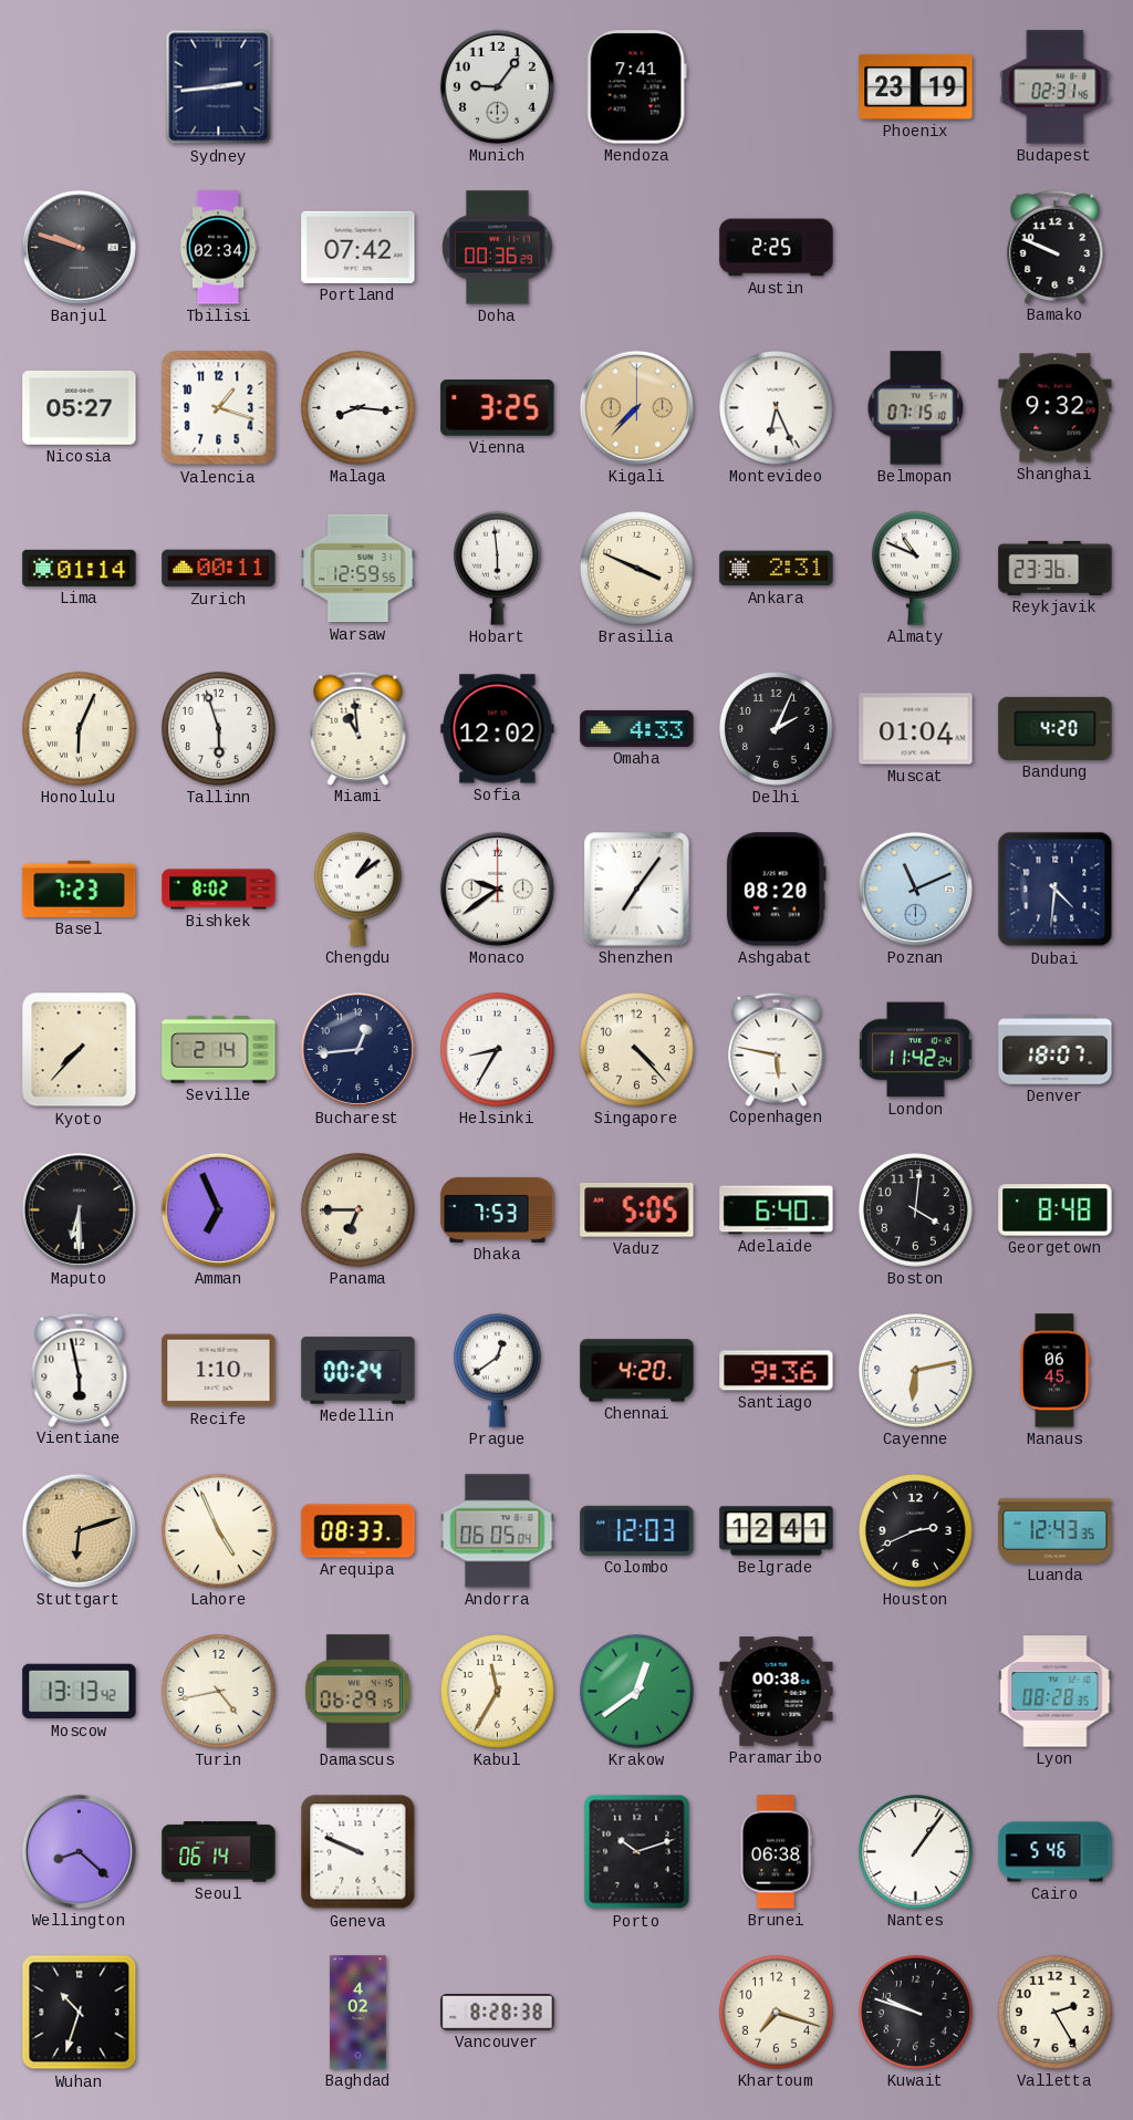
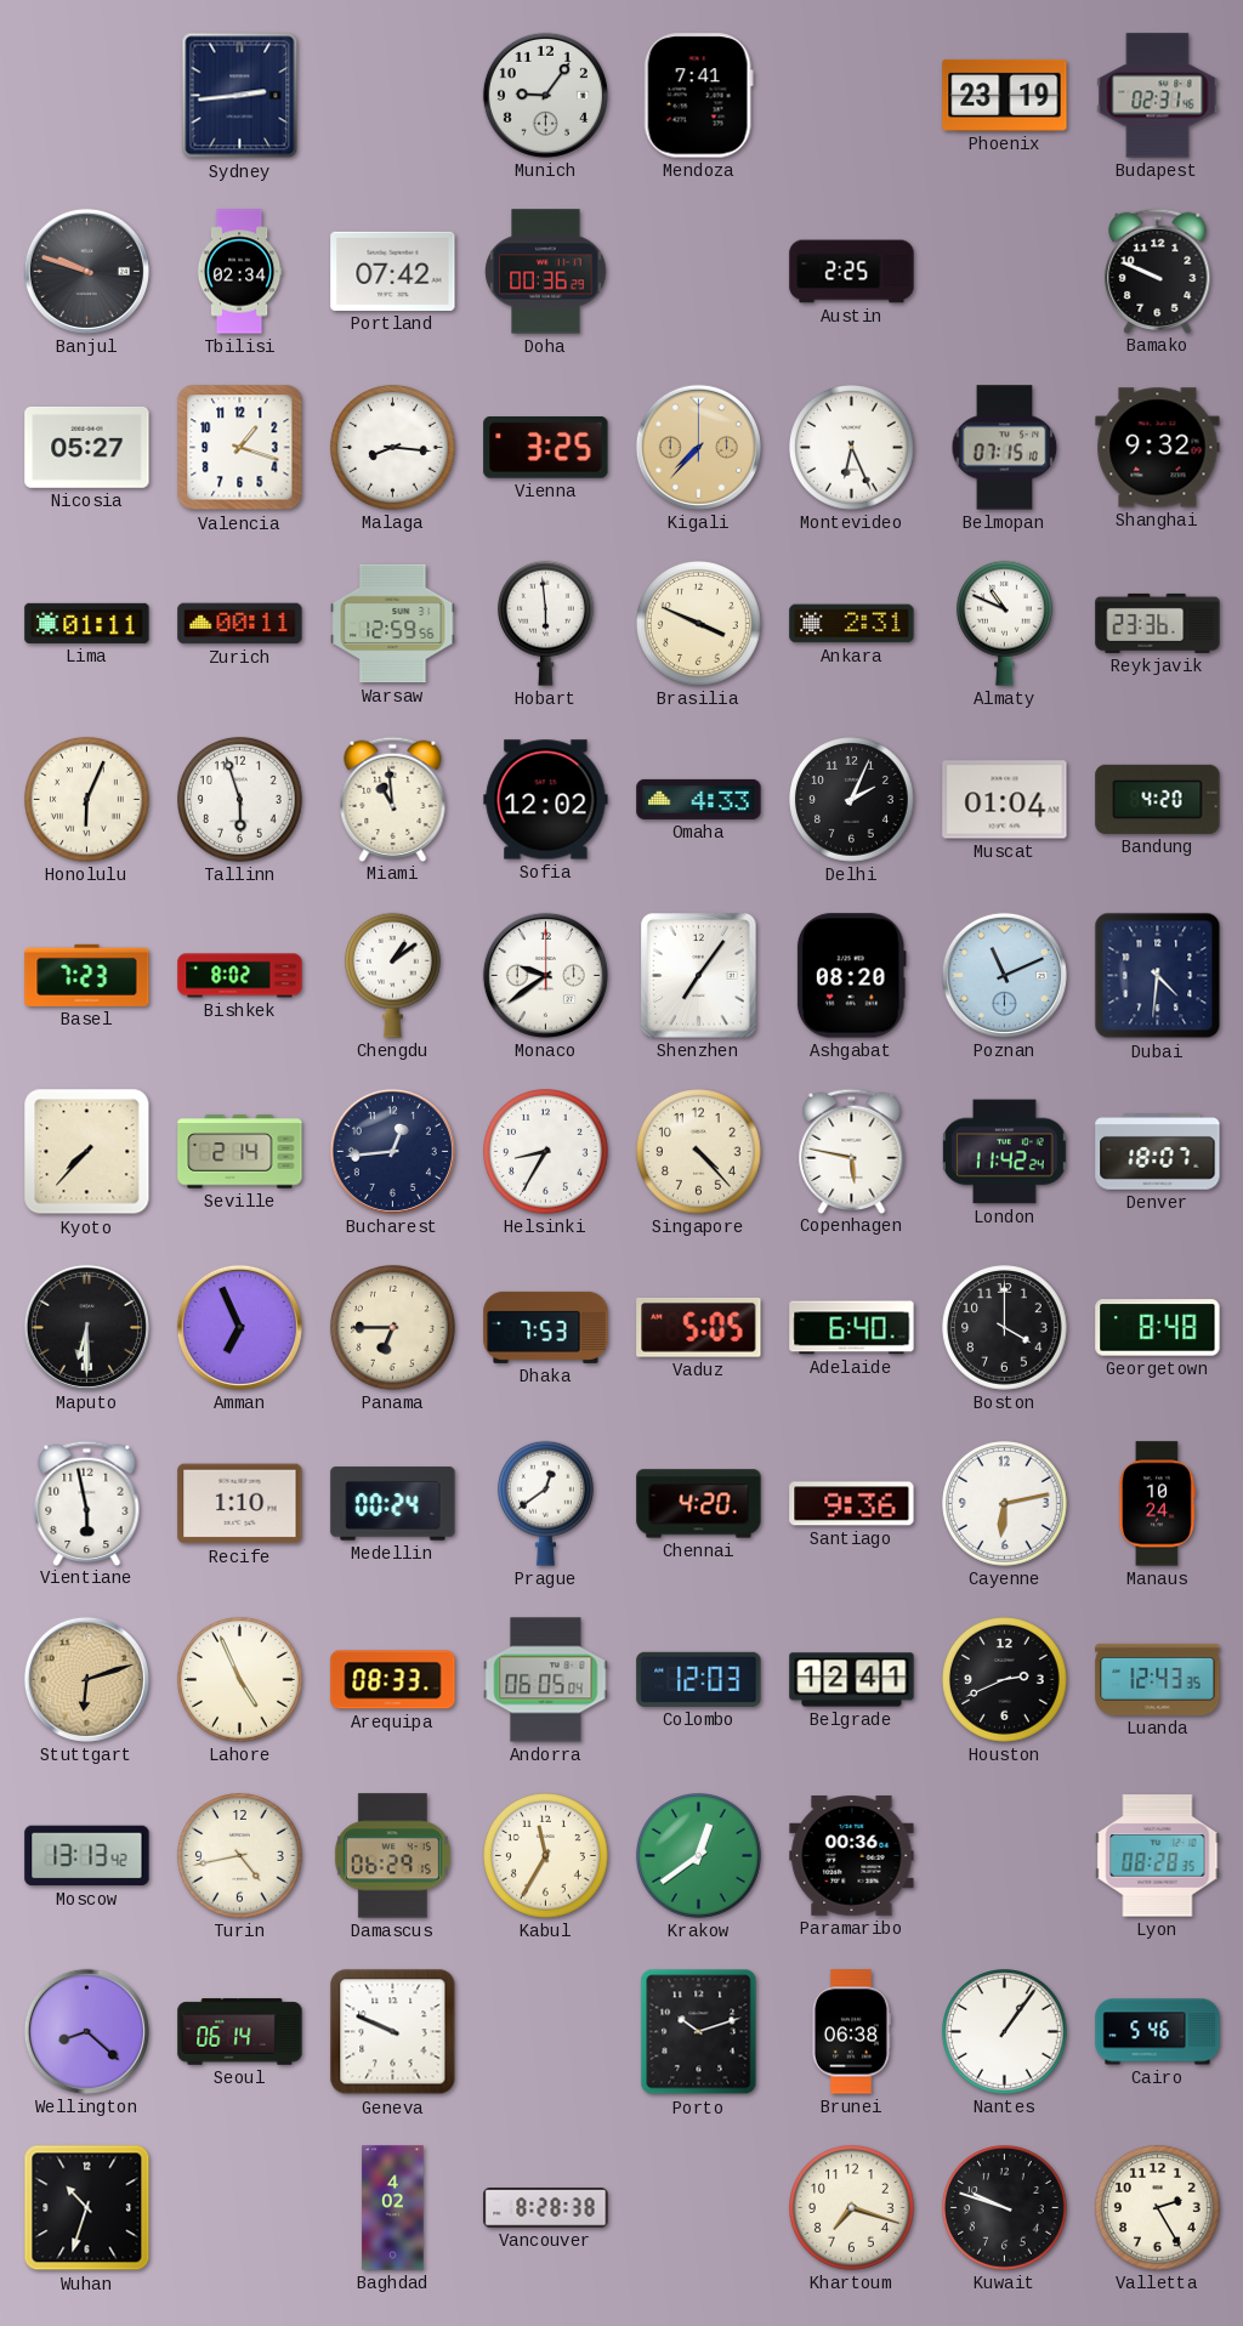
Lima: 01:14 -> 01:11 (87, 623)
Boston: 4:01 -> 4:00 (1005, 1328)
Manaus: 06:45 -> 10:24 (1157, 1504)
Paramaribo: 00:38 -> 00:36 (852, 1856)
